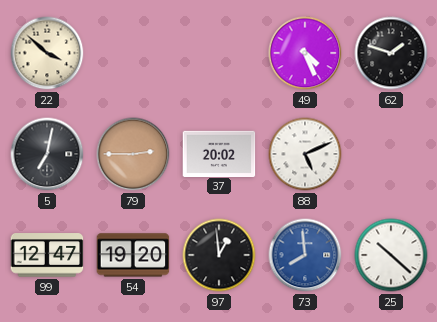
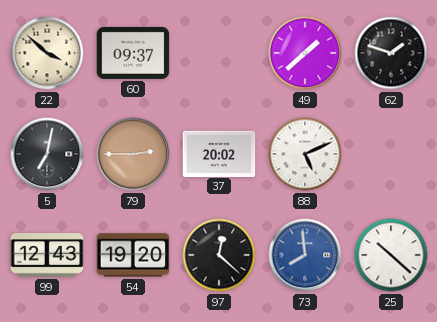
60: none -> 09:37 (133, 53)
49: 4:26 -> 1:38 (305, 53)
99: 12:47 -> 12:43 (47, 255)
97: 12:59 -> 12:22 (219, 255)
